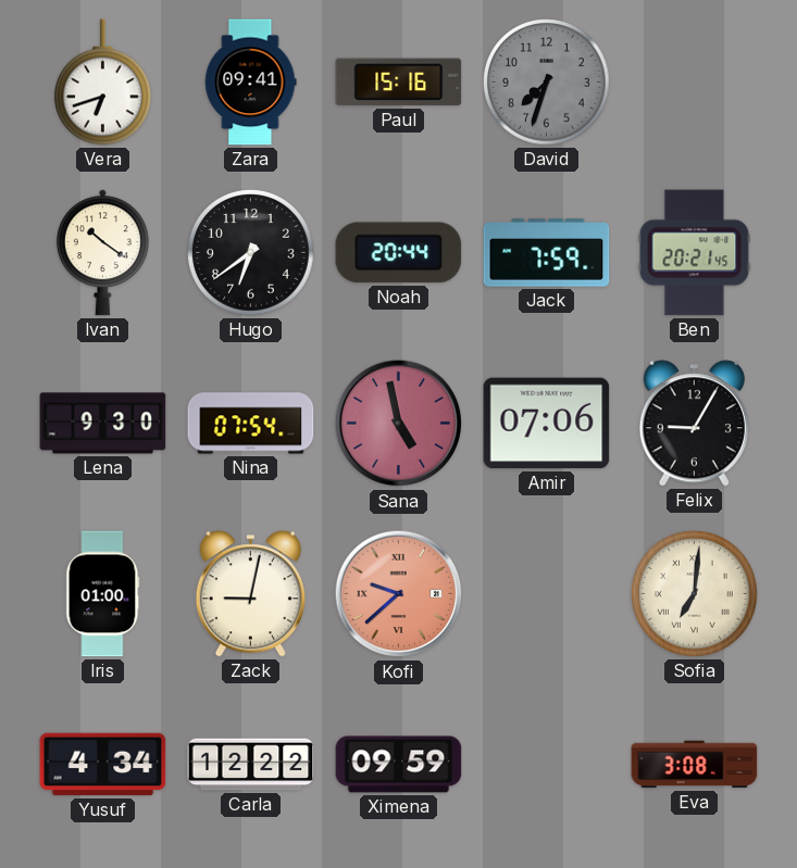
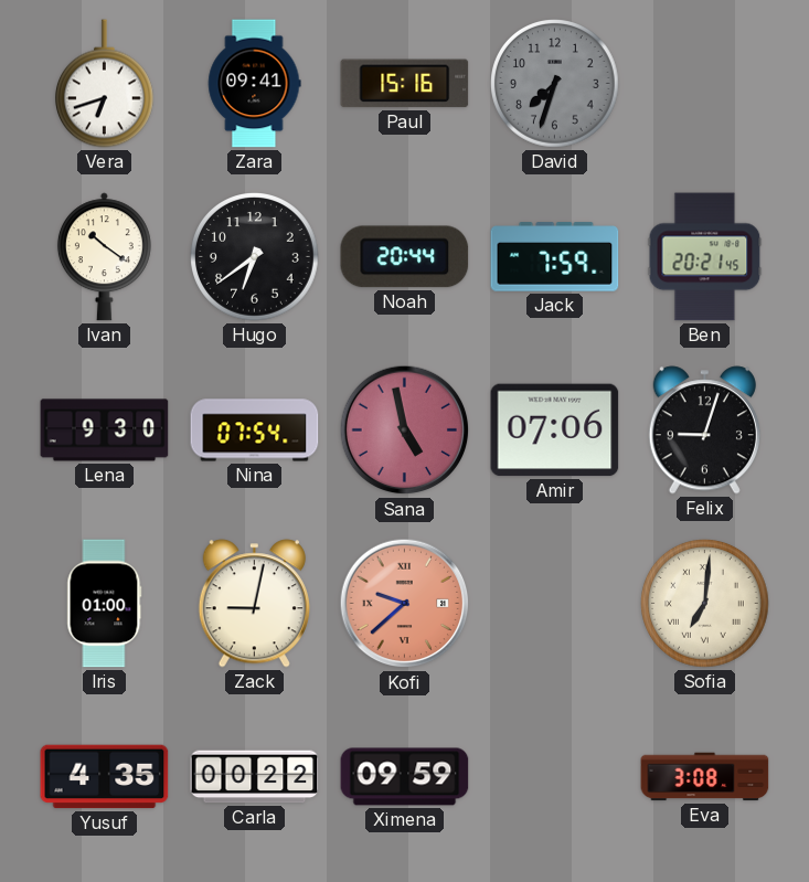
Felix: 9:05 -> 9:03 (704, 431)
Yusuf: 4:34 -> 4:35 (105, 777)
Carla: 12:22 -> 00:22 (255, 777)
